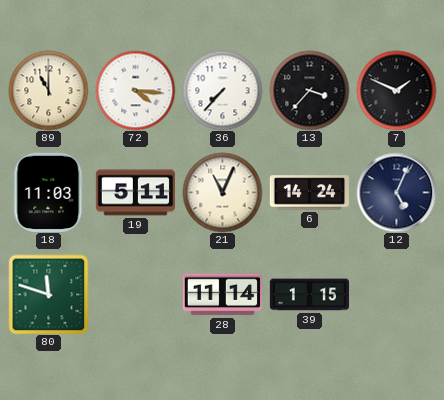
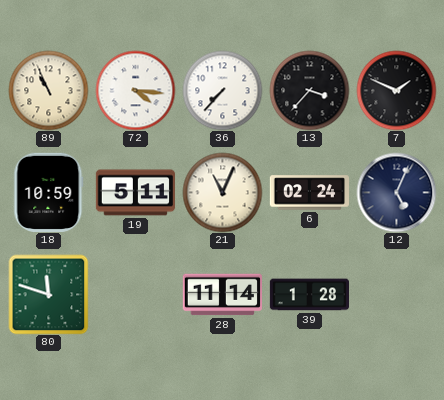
89: 11:00 -> 10:56 (48, 90)
18: 11:03 -> 10:59 (49, 192)
6: 14:24 -> 02:24 (309, 193)
39: 1:15 -> 1:28 (309, 295)
